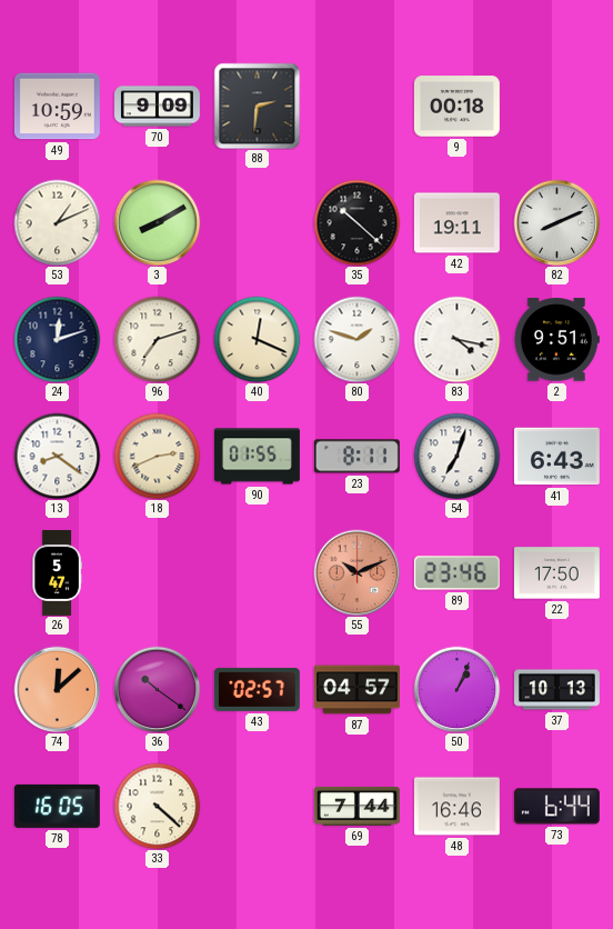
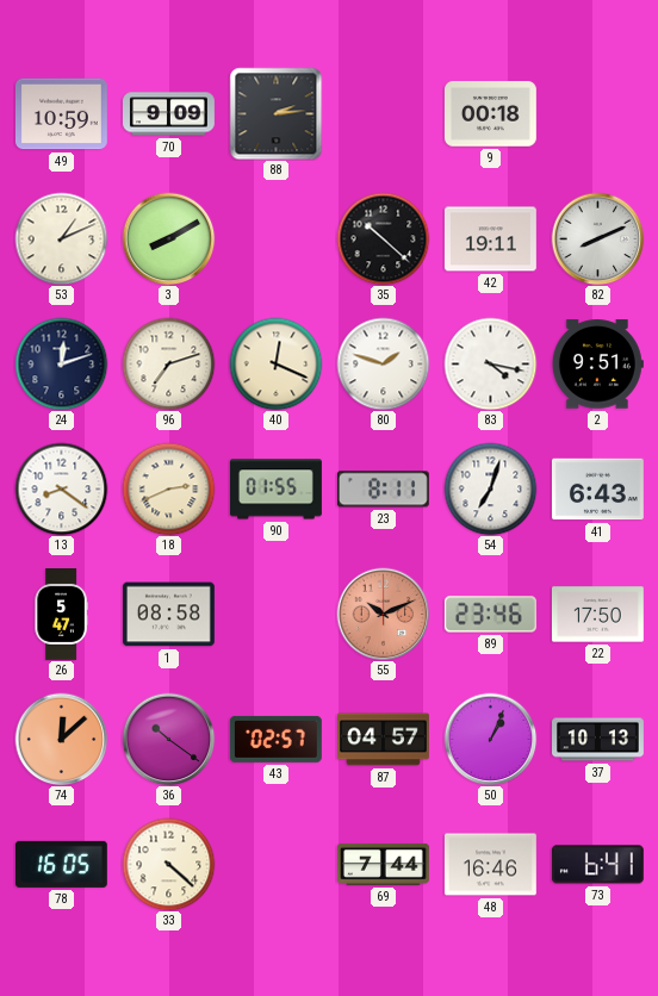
88: 2:31 -> 2:14 (275, 113)
1: none -> 08:58 (168, 615)
73: 6:44 -> 6:41 (597, 865)
